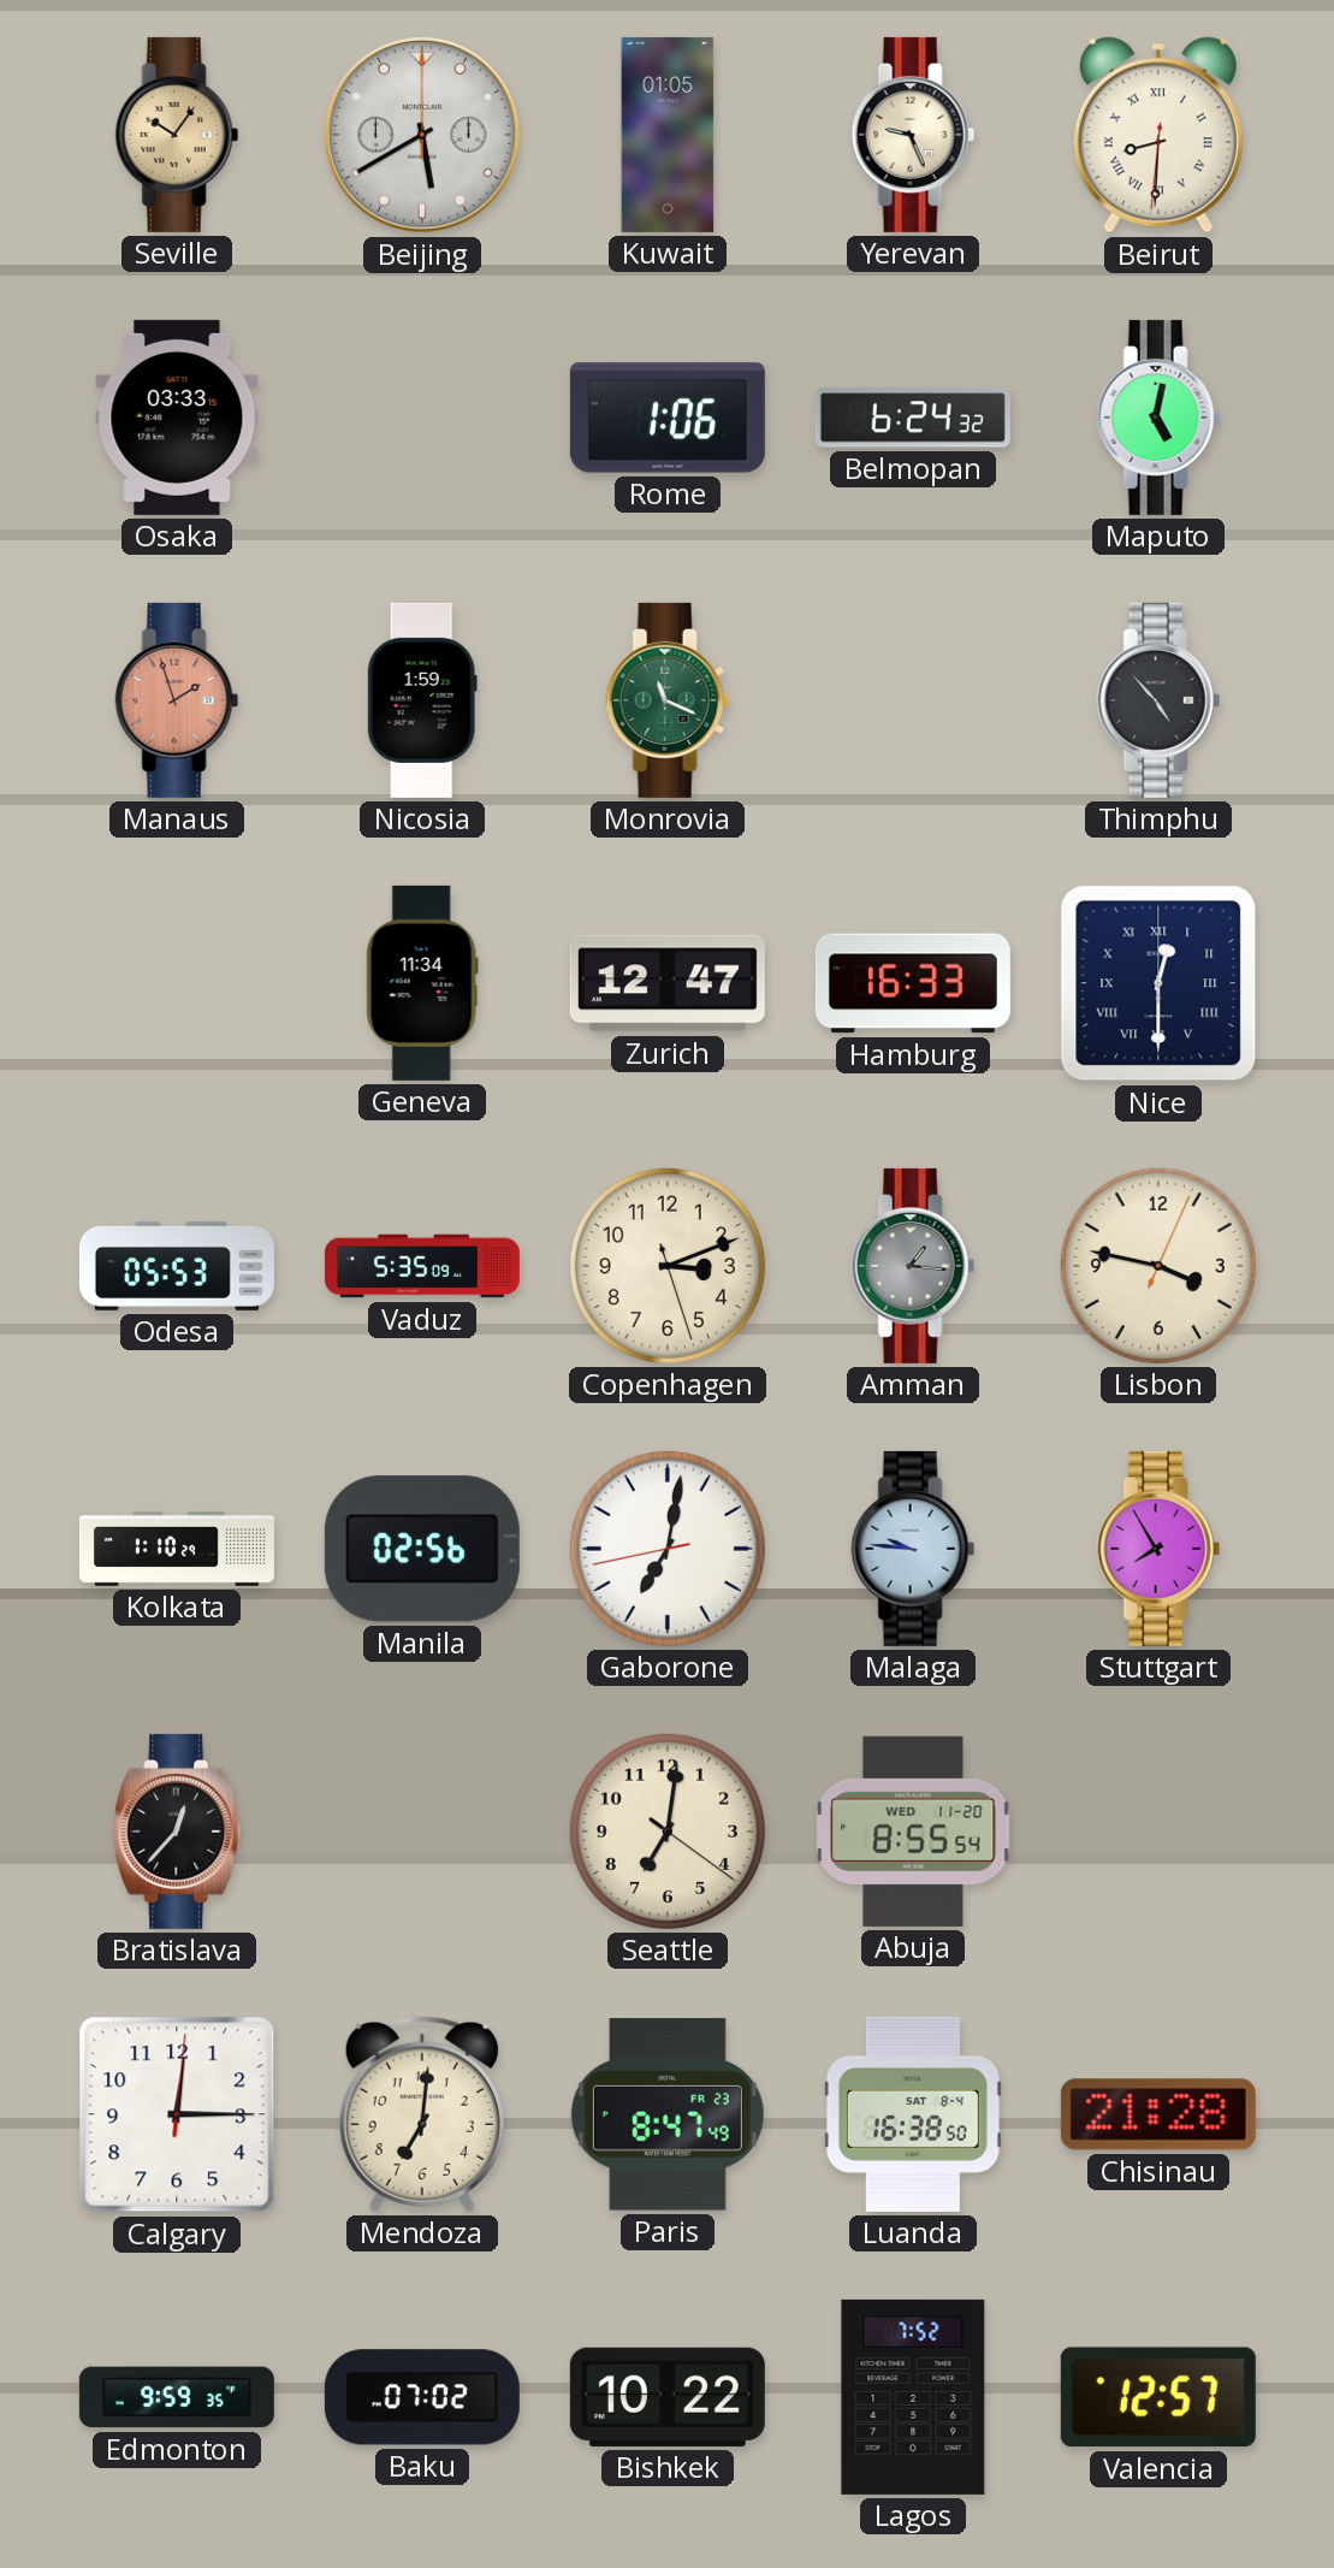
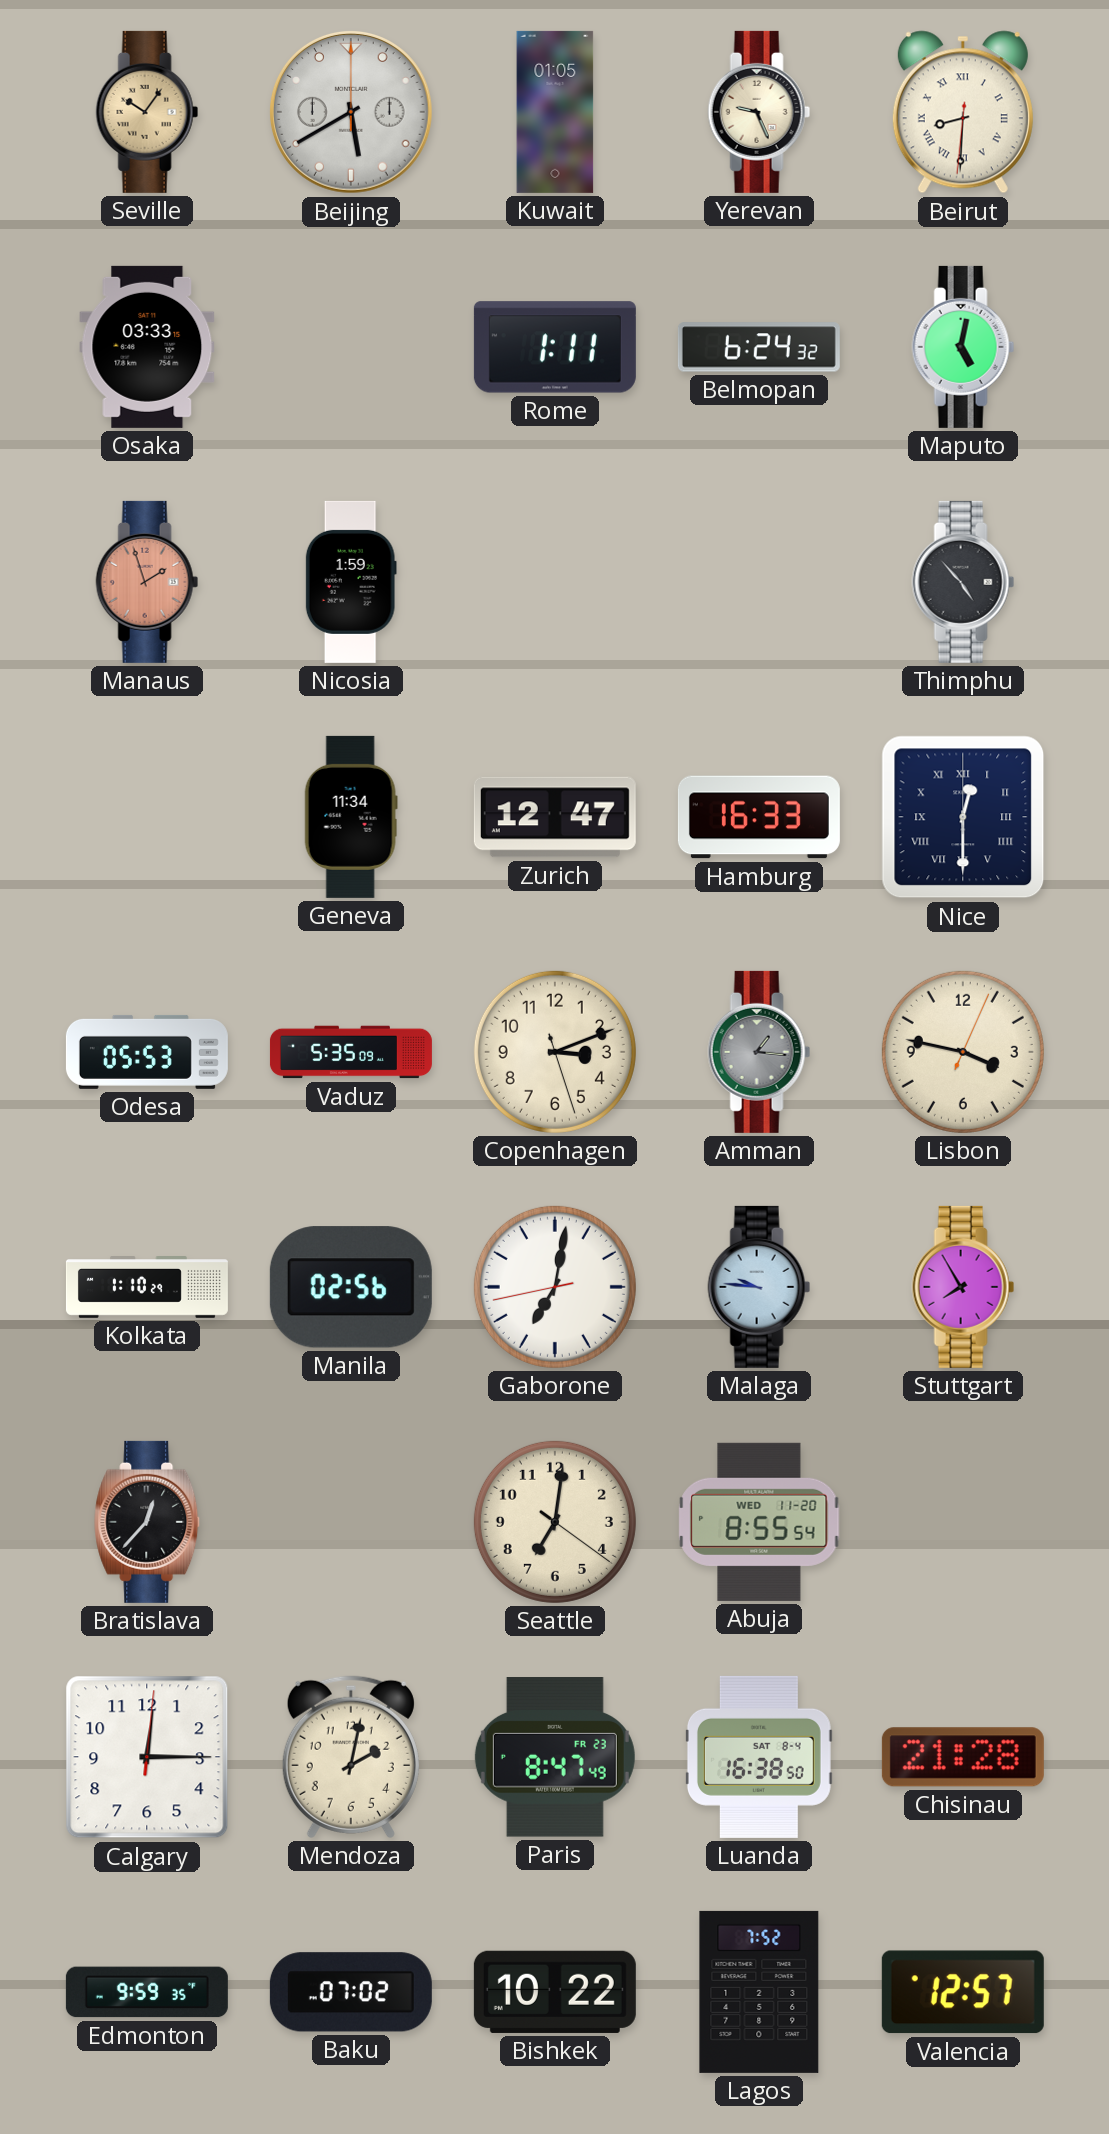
Rome: 1:06 -> 1:11 (555, 347)
Monrovia: 11:19 -> none (668, 700)
Mendoza: 7:01 -> 2:02 (351, 1757)
